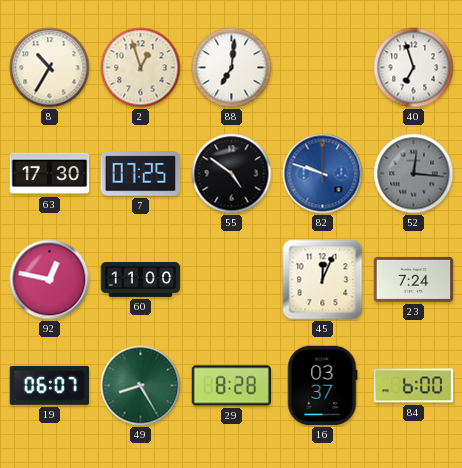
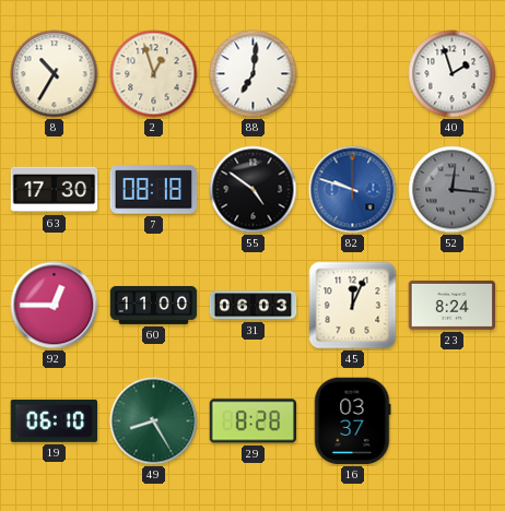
40: 6:57 -> 1:57 (453, 74)
7: 07:25 -> 08:18 (154, 190)
92: 12:47 -> 12:45 (55, 306)
31: none -> 06:03 (254, 306)
23: 7:24 -> 8:24 (453, 305)
19: 06:07 -> 06:10 (55, 420)
84: 6:00 -> none (414, 386)
